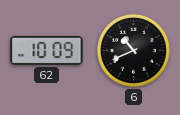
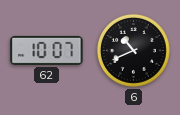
62: 10:09 -> 10:07 (47, 50)
